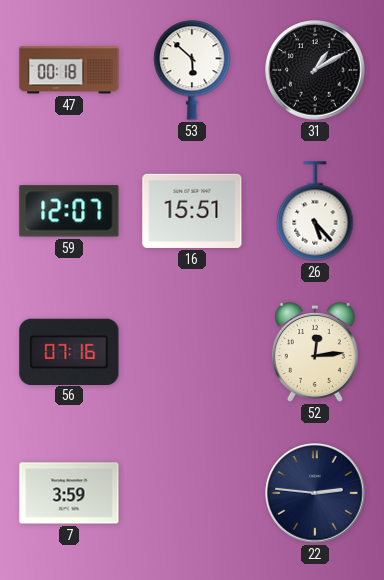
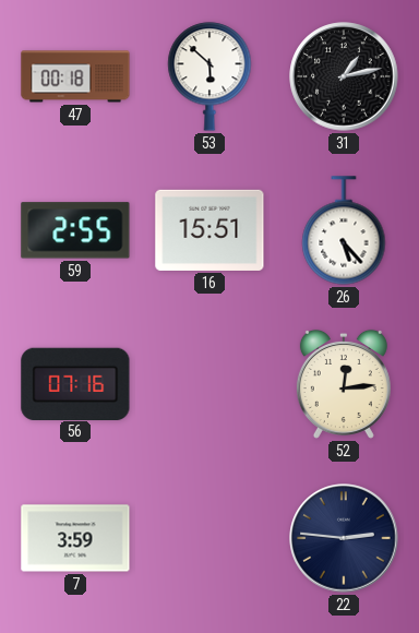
31: 1:10 -> 1:13 (344, 76)
59: 12:07 -> 2:55 (75, 230)
